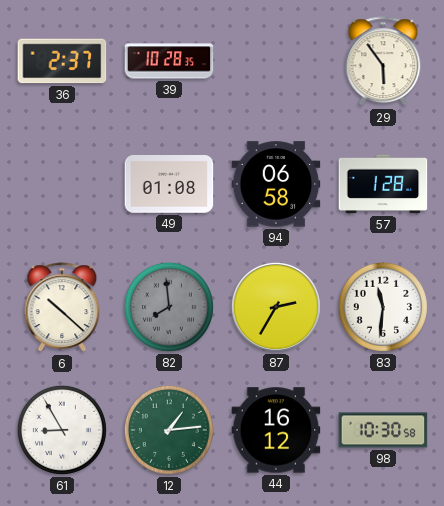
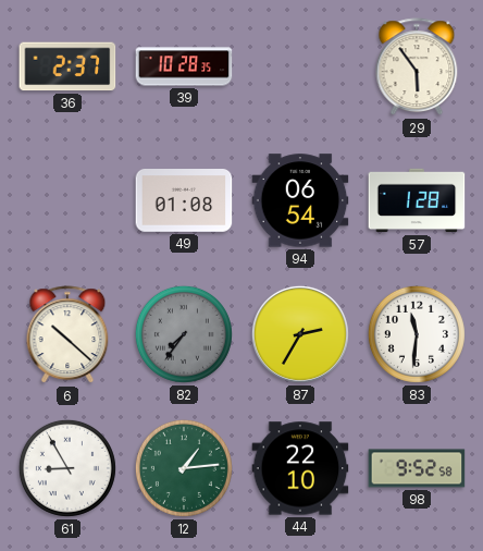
94: 06:58 -> 06:54 (300, 200)
82: 7:59 -> 7:36 (184, 334)
44: 16:12 -> 22:10 (300, 468)
98: 10:30 -> 9:52 (417, 468)
